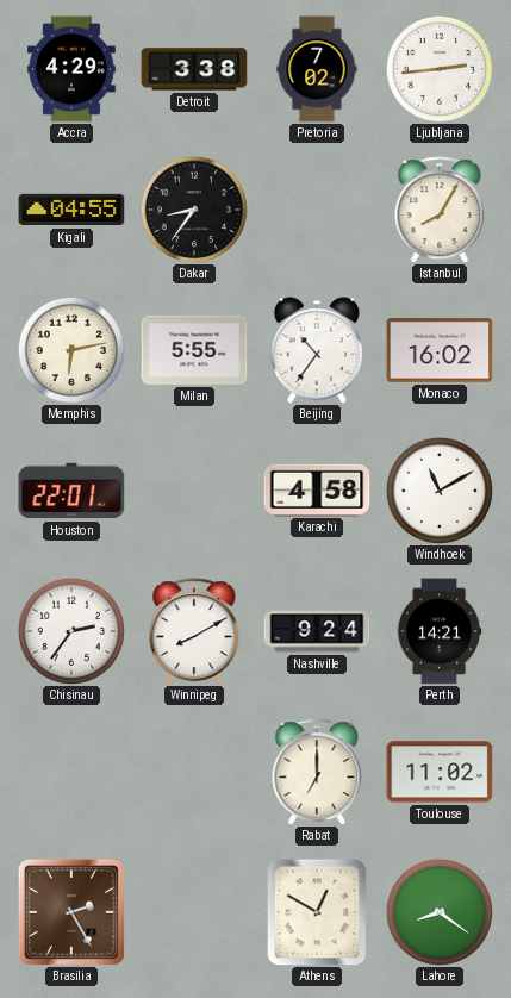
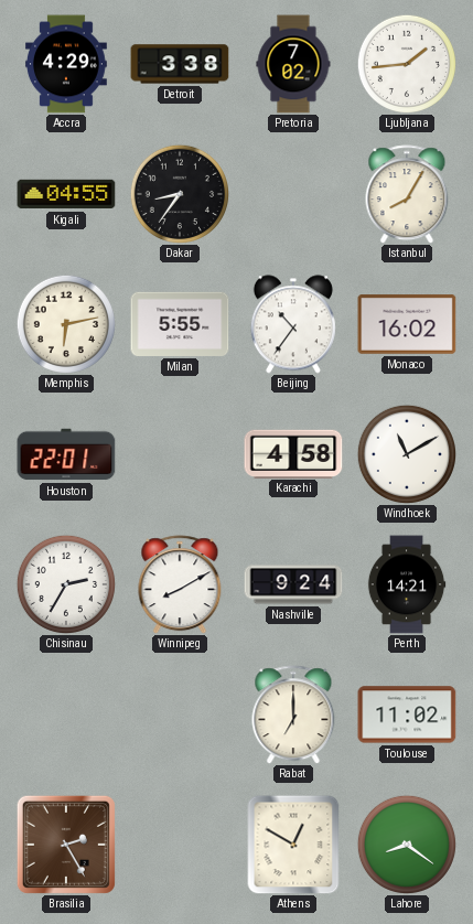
Ljubljana: 2:44 -> 1:44 (406, 63)
Chisinau: 2:36 -> 2:35 (65, 583)
